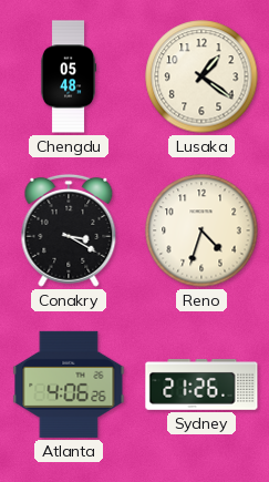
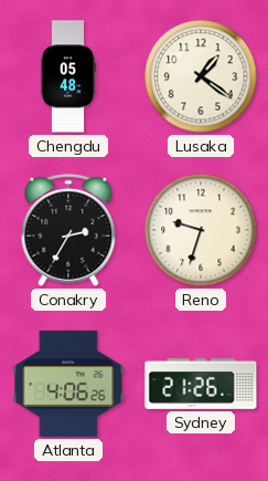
Conakry: 3:20 -> 2:35 (68, 230)
Reno: 4:33 -> 9:33 (201, 230)
